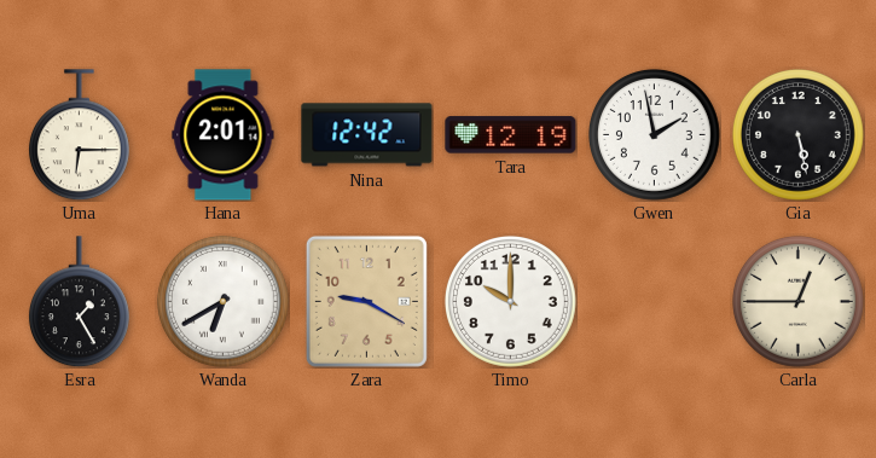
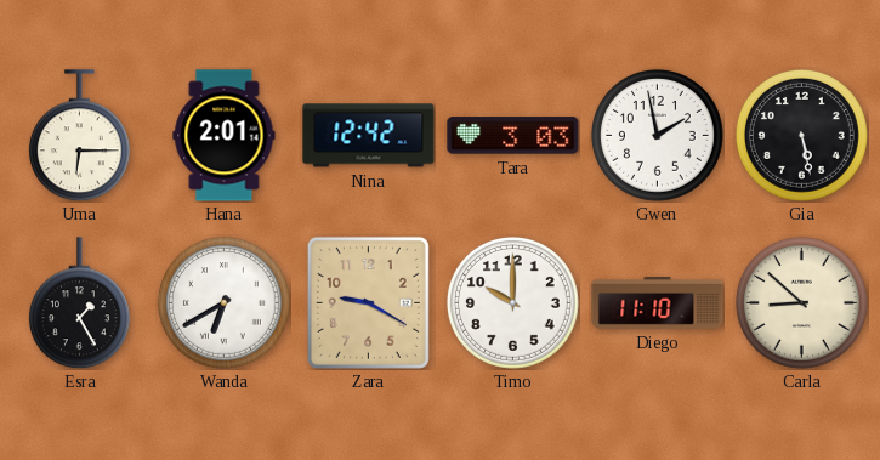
Tara: 12:19 -> 3:03 (513, 136)
Diego: none -> 11:10 (658, 303)
Carla: 12:45 -> 8:52 (802, 303)
